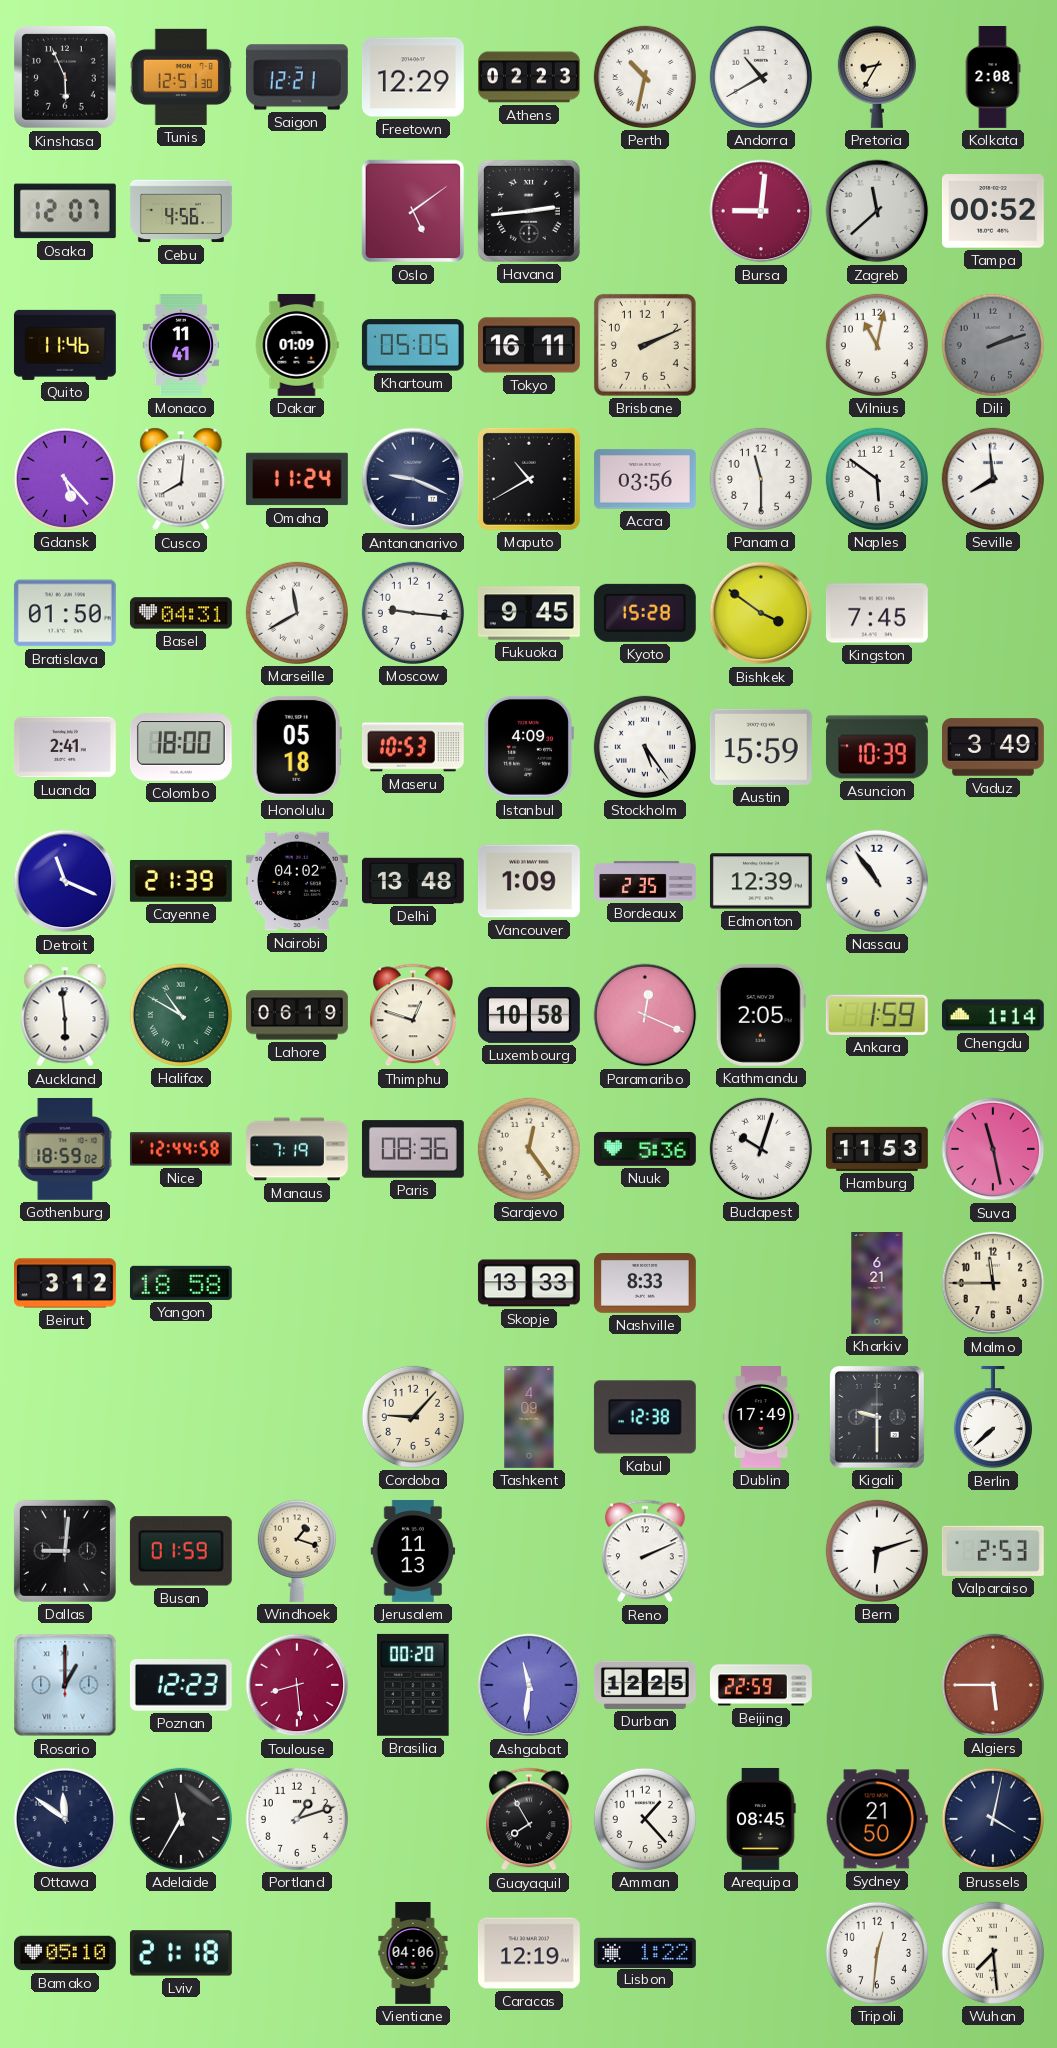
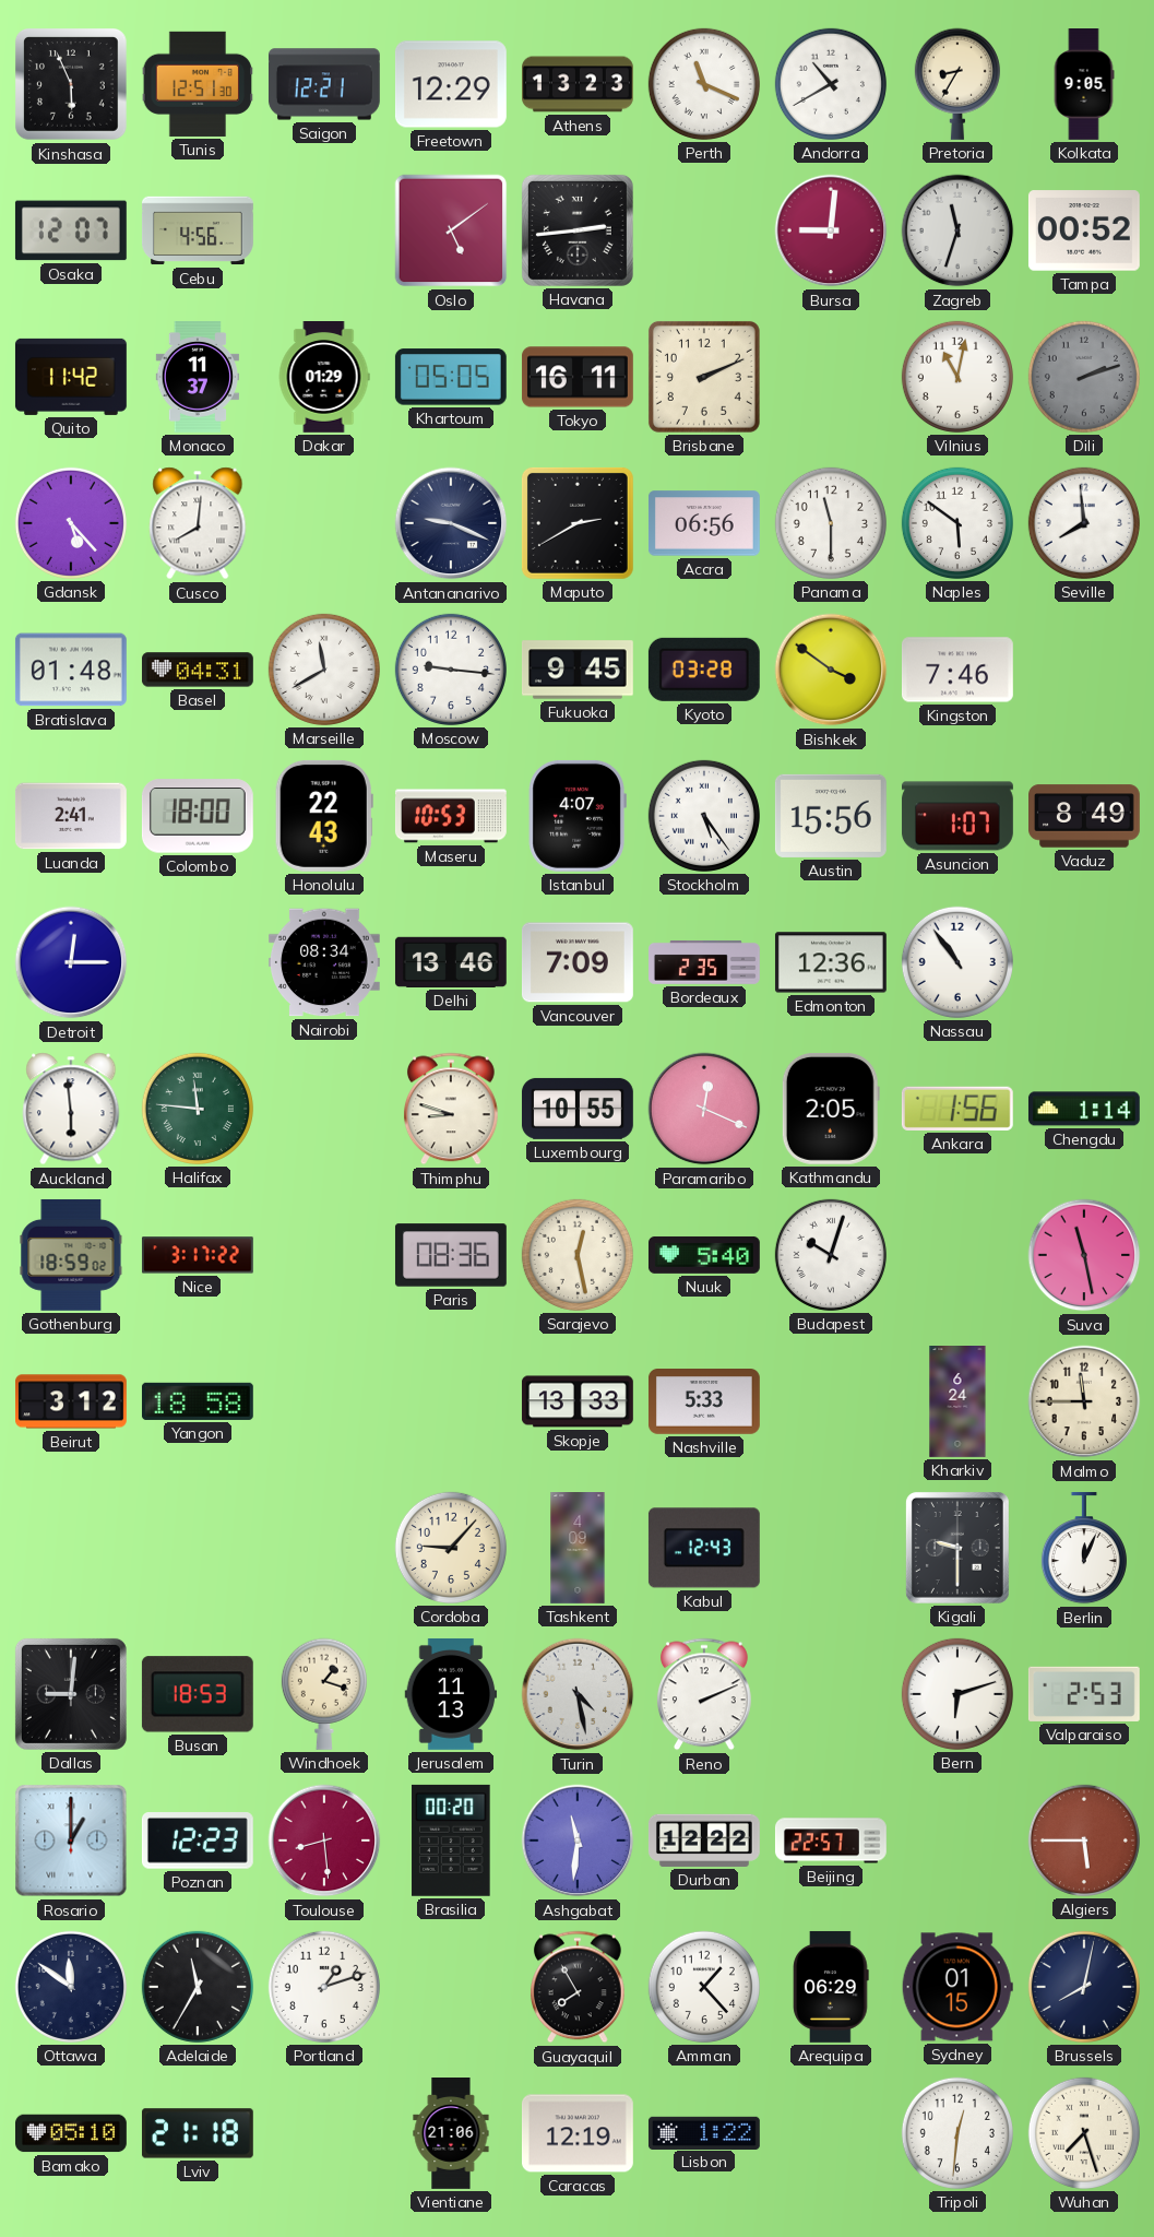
Athens: 02:23 -> 13:23 (579, 84)
Perth: 10:32 -> 11:19 (704, 84)
Kolkata: 2:08 -> 9:05 (1084, 85)
Zagreb: 11:38 -> 11:33 (957, 230)
Quito: 11:46 -> 11:42 (71, 377)
Monaco: 11:41 -> 11:37 (198, 378)
Dakar: 01:09 -> 01:29 (324, 378)
Omaha: 11:24 -> none (297, 479)
Maputo: 10:40 -> 2:40 (578, 523)
Accra: 03:56 -> 06:56 (704, 523)
Bratislava: 01:50 -> 01:48 (71, 670)
Kyoto: 15:28 -> 03:28 (704, 670)
Kingston: 7:45 -> 7:46 (957, 670)
Honolulu: 05:18 -> 22:43 (324, 816)
Istanbul: 4:09 -> 4:07 (578, 816)
Austin: 15:59 -> 15:56 (831, 816)
Asuncion: 10:39 -> 1:07 (957, 816)
Vaduz: 3:49 -> 8:49 (1085, 816)
Detroit: 11:19 -> 12:15 (71, 962)
Cayenne: 21:39 -> none (181, 881)
Nairobi: 04:02 -> 08:34 (324, 962)
Delhi: 13:48 -> 13:46 (451, 962)
Vancouver: 1:09 -> 7:09 (578, 962)
Edmonton: 12:39 -> 12:36 (831, 962)
Halifax: 10:50 -> 11:46 (198, 1109)
Lahore: 06:19 -> none (298, 1015)
Thimphu: 12:48 -> 8:48 (451, 1109)
Luxembourg: 10:58 -> 10:55 (578, 1109)
Ankara: 1:59 -> 1:56 (957, 1109)
Nice: 12:44 -> 3:17 (198, 1255)
Manaus: 7:19 -> none (298, 1149)
Sarajevo: 12:24 -> 12:28 (578, 1255)
Nuuk: 5:36 -> 5:40 (704, 1255)
Hamburg: 11:53 -> none (878, 1149)
Nashville: 8:33 -> 5:33 (704, 1401)
Kharkiv: 6:21 -> 6:24 (957, 1402)
Kabul: 12:38 -> 12:43 (704, 1548)
Dublin: 17:49 -> none (761, 1418)
Berlin: 7:38 -> 12:04 (1084, 1548)
Busan: 01:59 -> 18:53 (198, 1694)
Turin: none -> 4:28 (578, 1694)
Durban: 12:25 -> 12:22 (704, 1841)
Beijing: 22:59 -> 22:57 (831, 1841)
Arequipa: 08:45 -> 06:29 (831, 1987)
Sydney: 21:50 -> 01:15 (957, 1987)
Brussels: 4:02 -> 8:02 (1084, 1987)
Vientiane: 04:06 -> 21:06 (451, 2134)
Wuhan: 7:29 -> 7:27 (1084, 2133)
